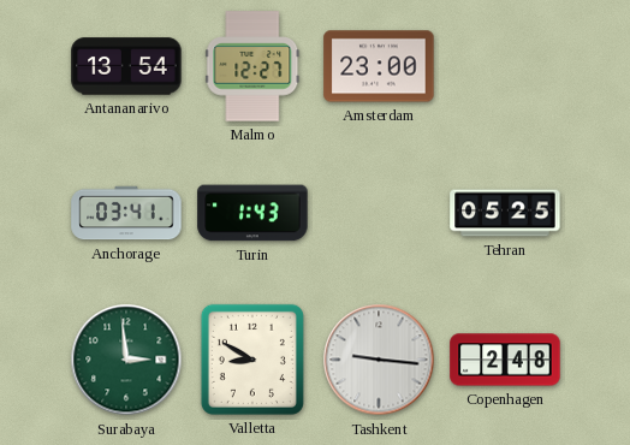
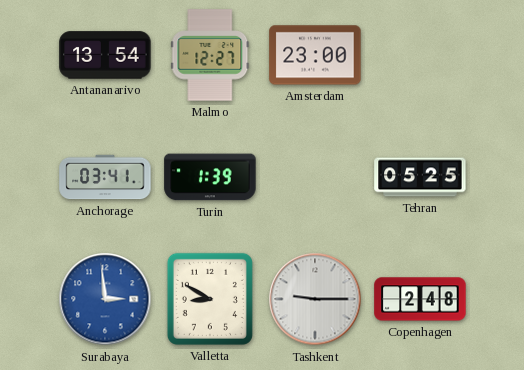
Turin: 1:43 -> 1:39 (210, 177)
Surabaya dial: green -> blue (105, 299)
Tashkent: 9:16 -> 9:15 (315, 299)
